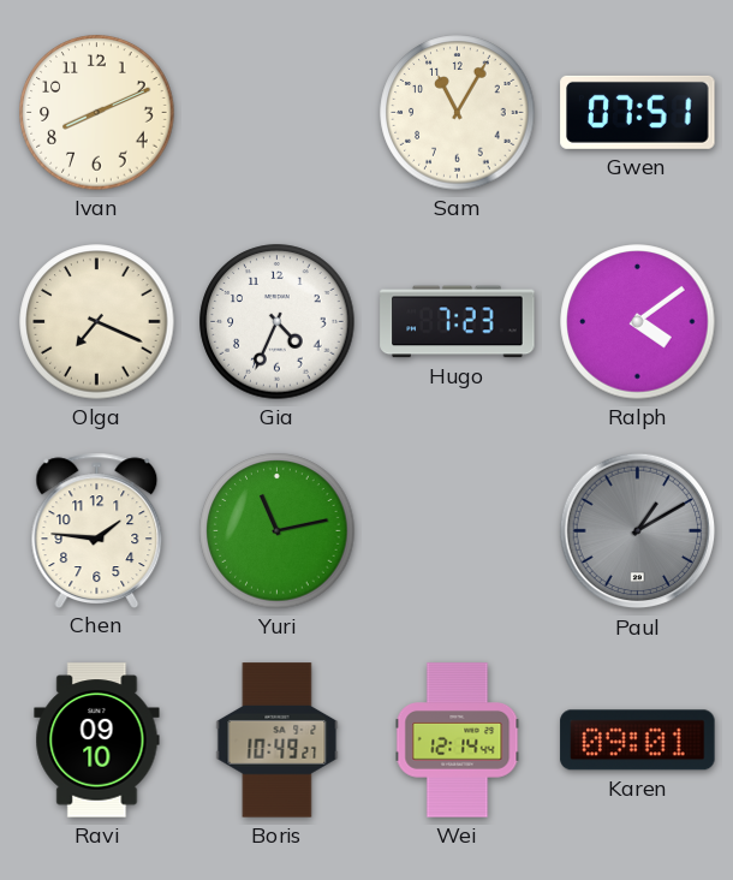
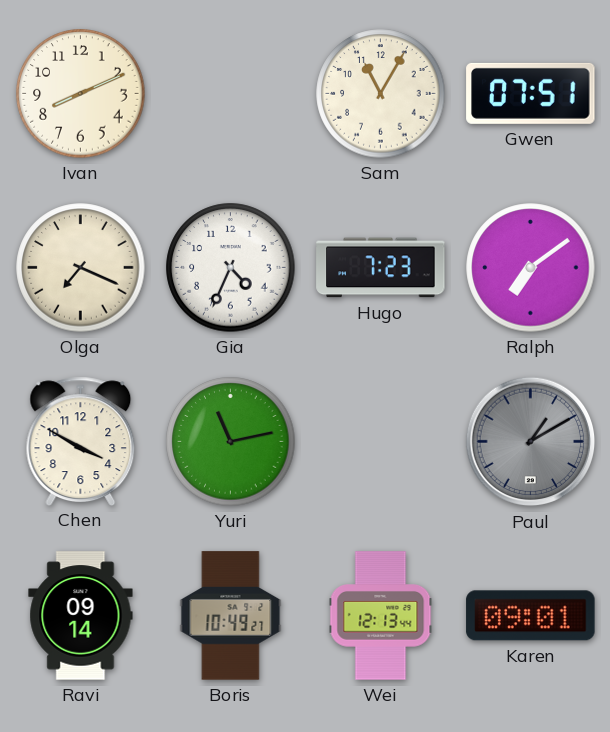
Ralph: 4:09 -> 7:09 (531, 268)
Chen: 1:46 -> 3:50 (81, 441)
Ravi: 09:10 -> 09:14 (81, 616)
Wei: 12:14 -> 12:13 (381, 616)
